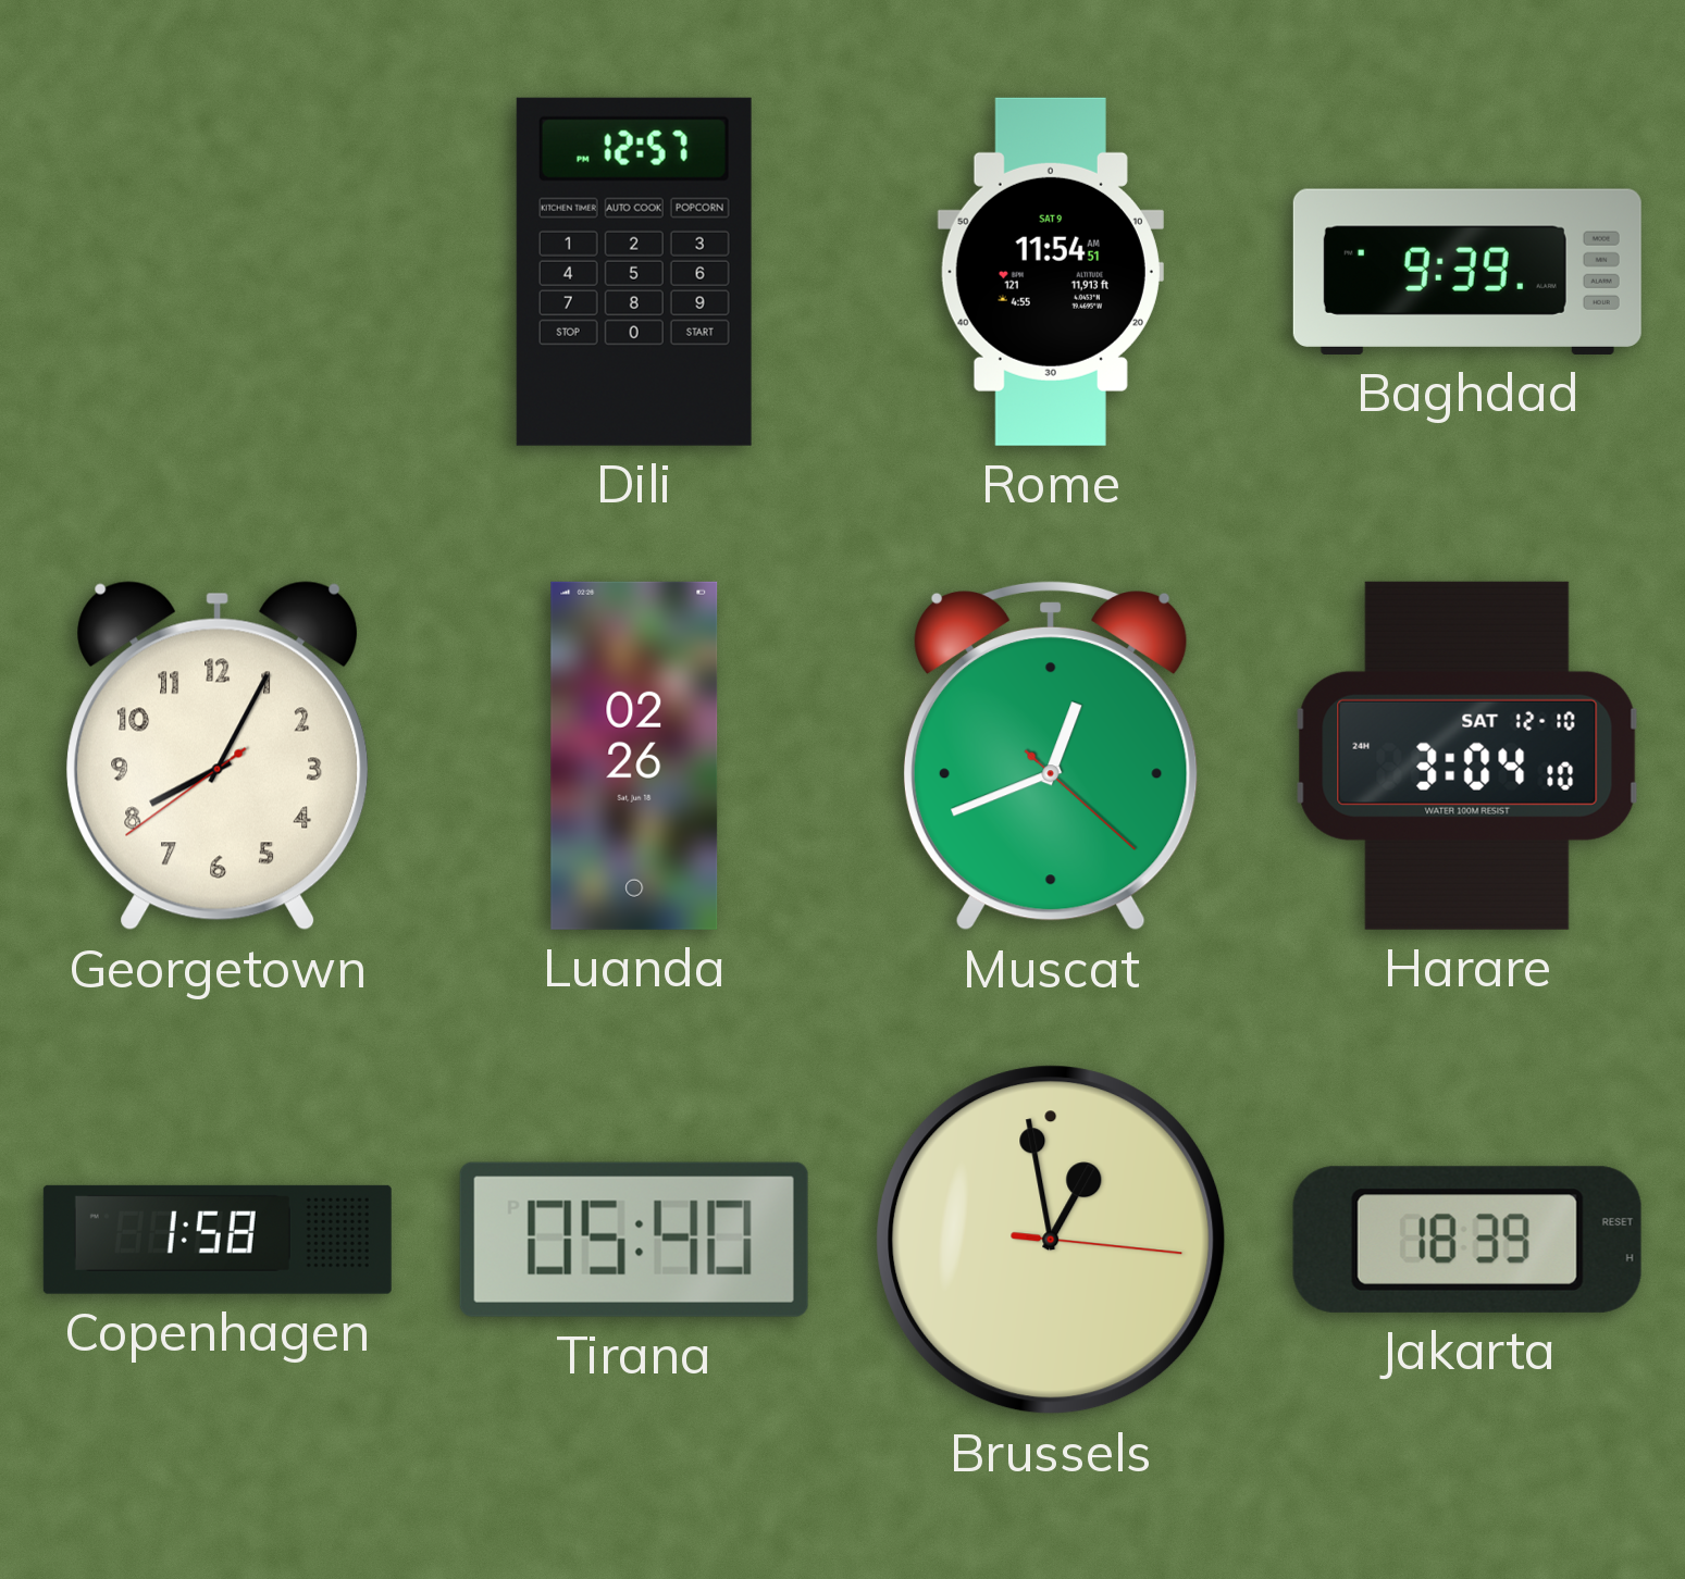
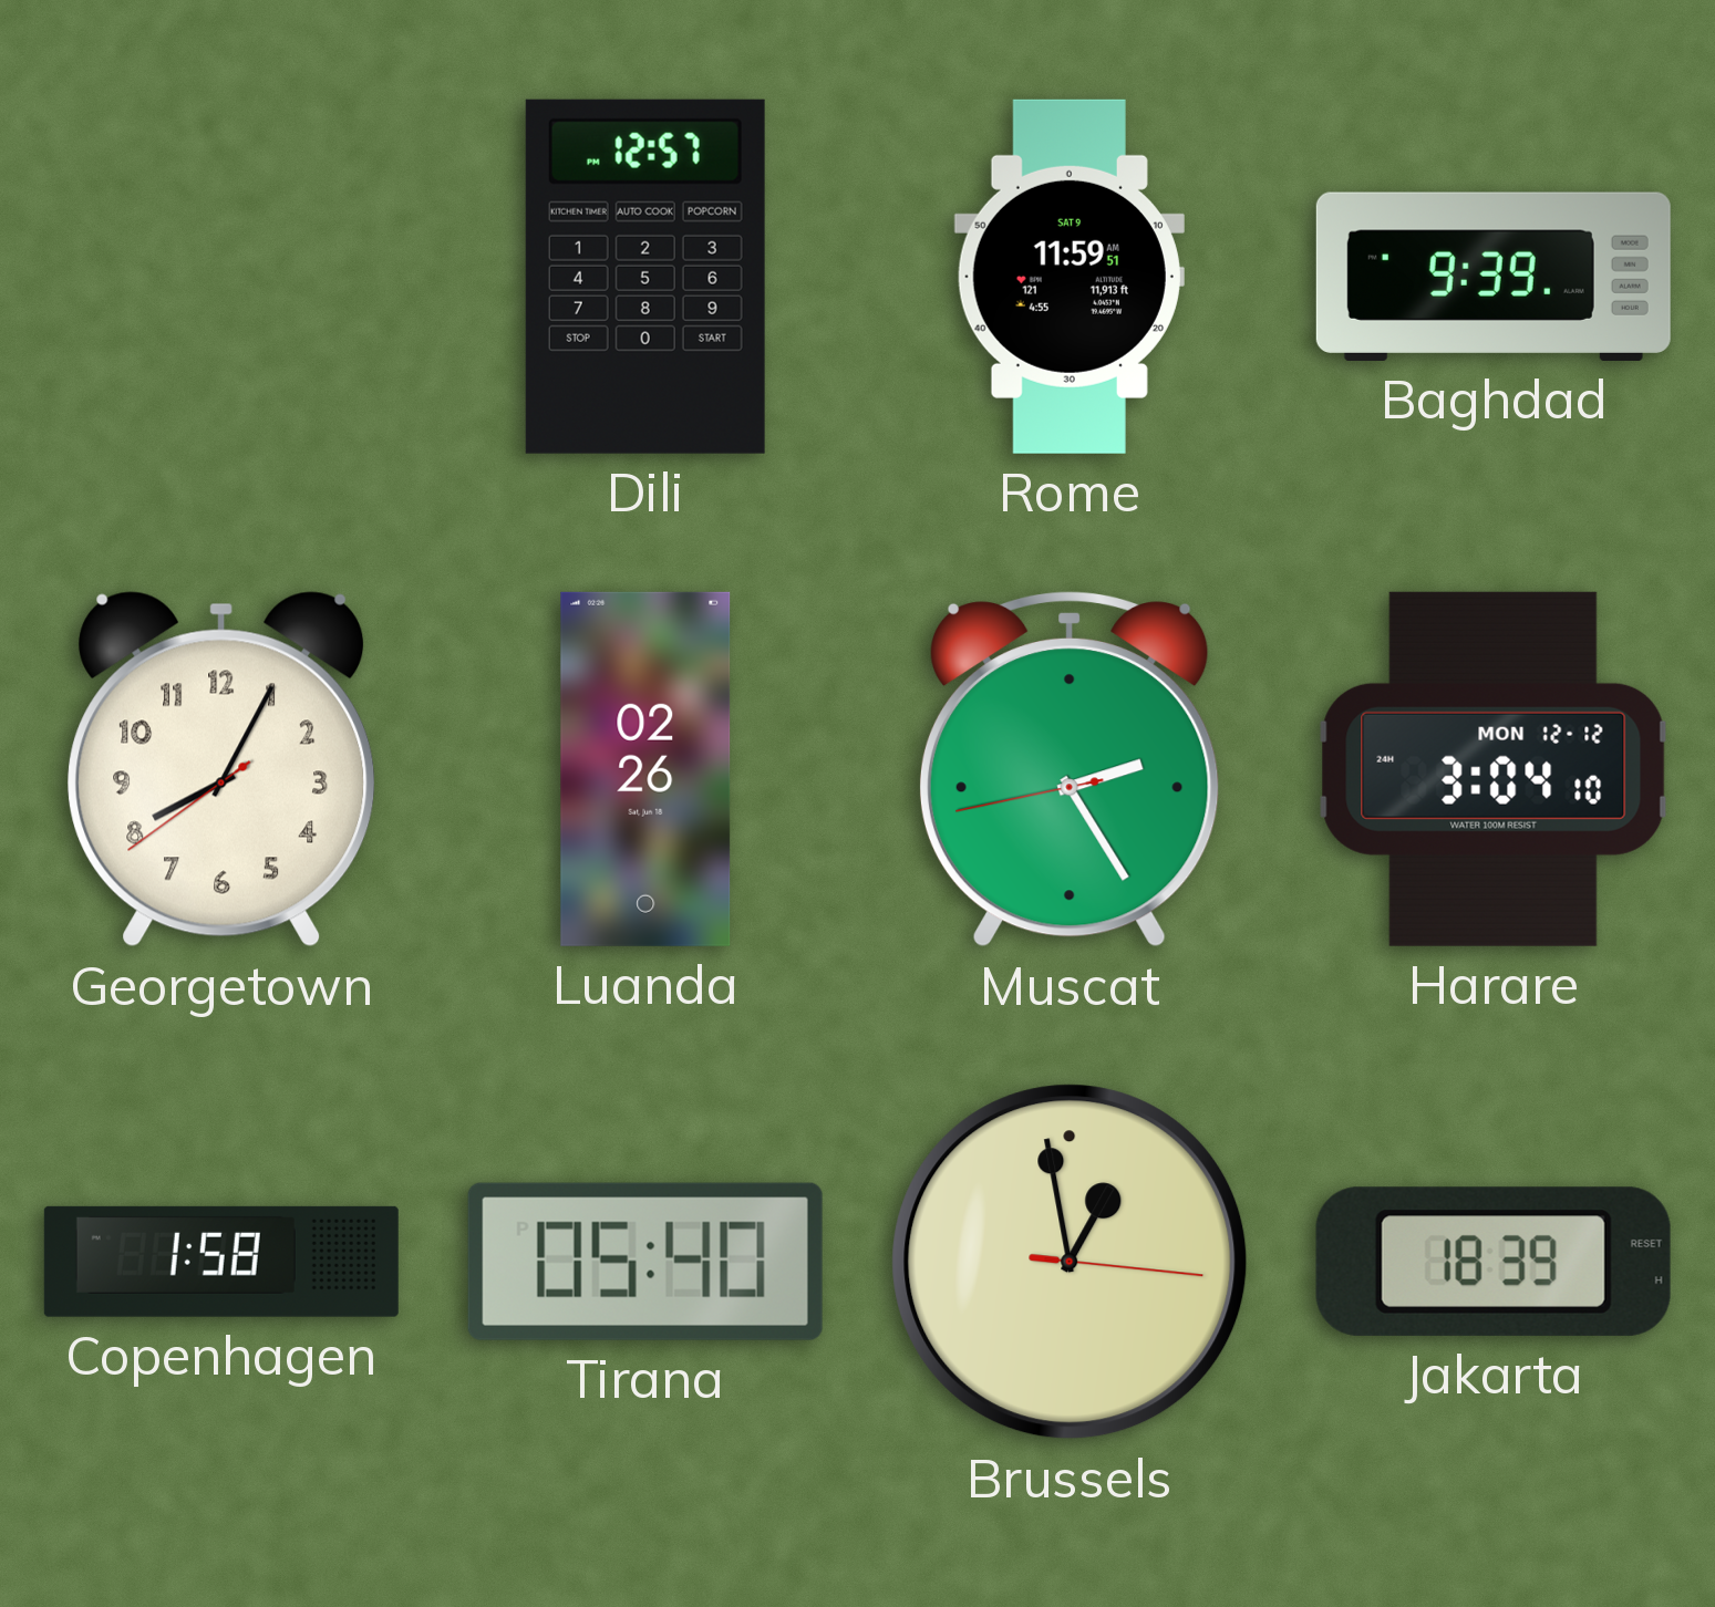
Rome: 11:54 -> 11:59 (1070, 277)
Muscat: 12:41 -> 2:24 (1070, 769)
Harare date: SAT 12-10 -> MON 12-12 (1494, 769)
